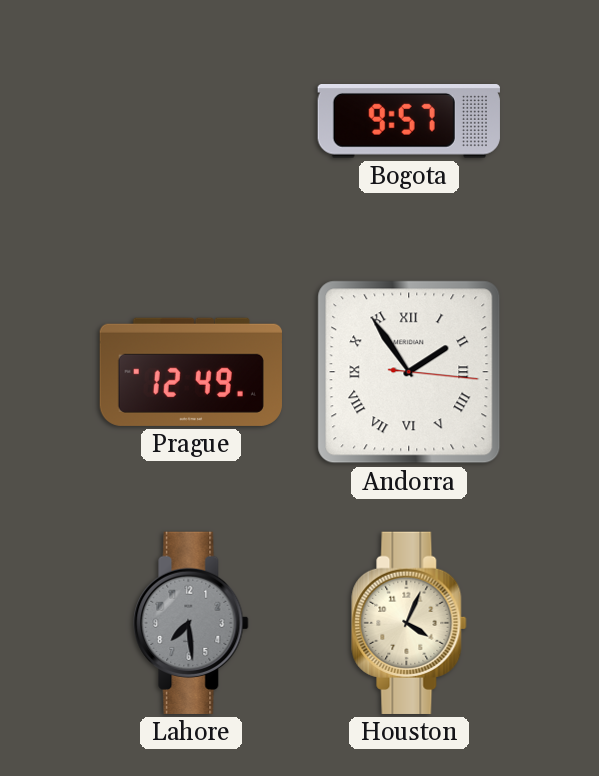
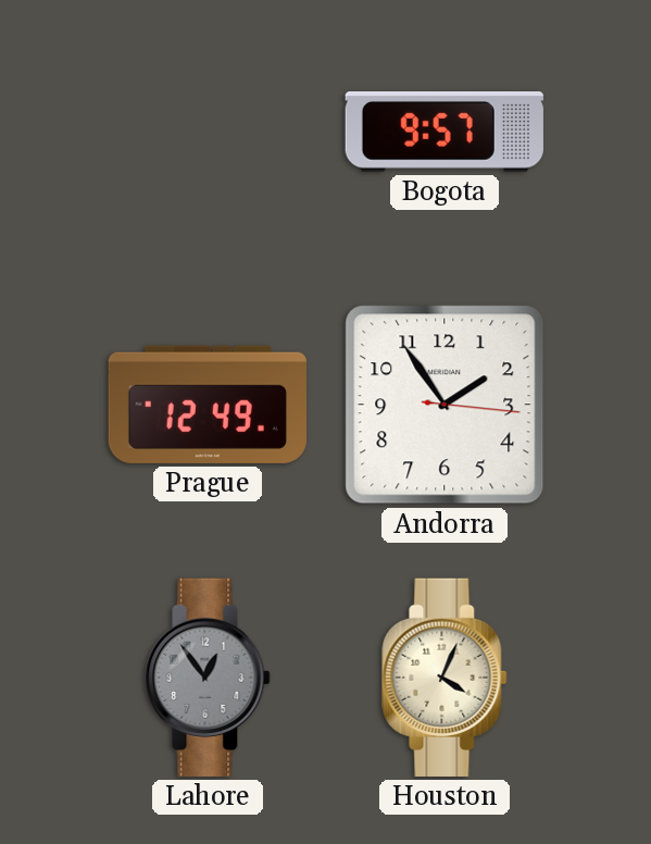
Andorra numerals: Roman -> Arabic (445, 405)
Lahore: 7:29 -> 12:54 (208, 678)
